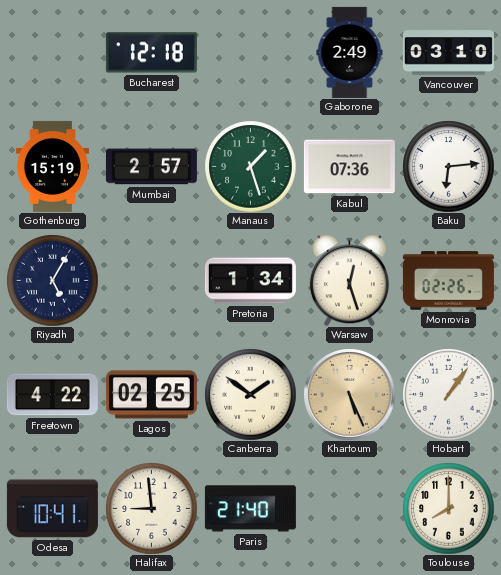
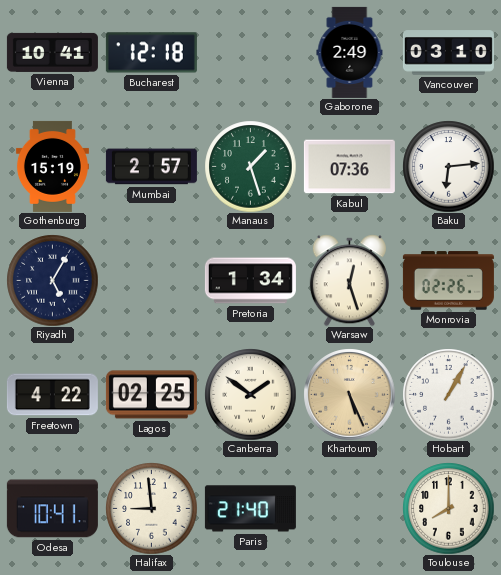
Vienna: none -> 10:41 (52, 52)
Hobart: 1:06 -> 1:05 (448, 394)
